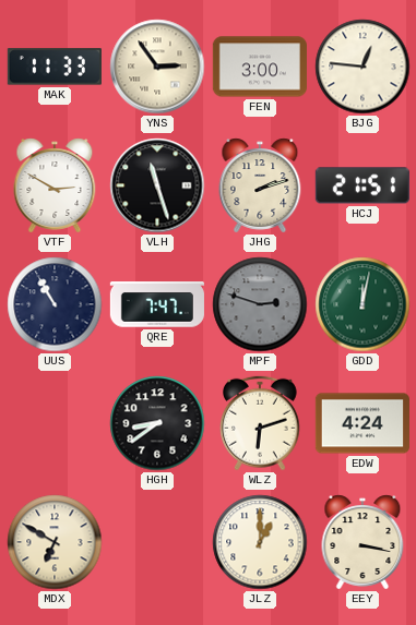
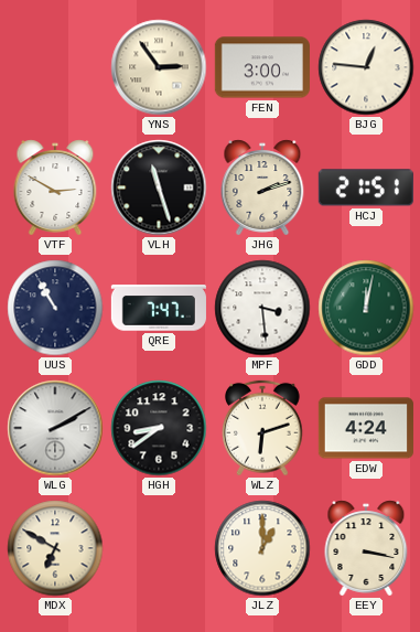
MAK: 11:33 -> none (55, 67)
MPF: 2:48 -> 3:29 (262, 308)
MPF dial: grey -> white (262, 308)
WLG: none -> 2:10 (55, 428)
